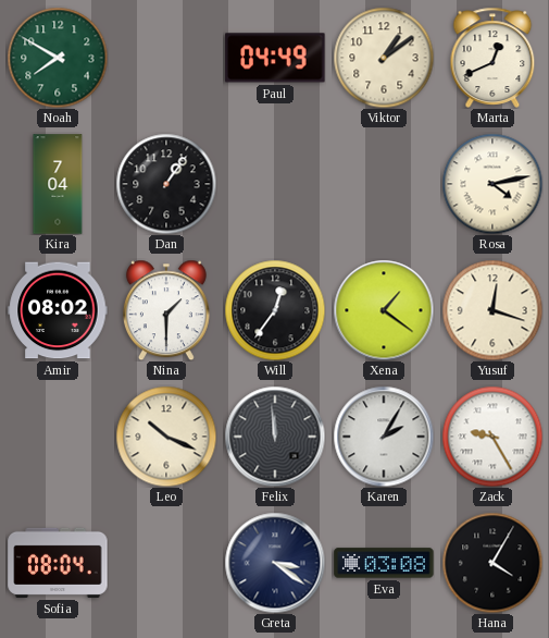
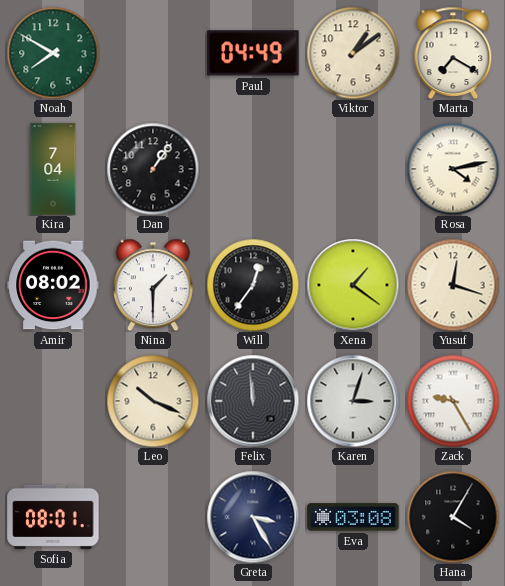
Marta: 12:41 -> 7:20 (453, 53)
Karen: 2:05 -> 3:03 (353, 401)
Sofia: 08:04 -> 08:01 (53, 517)
Greta: 3:21 -> 3:25 (253, 517)
